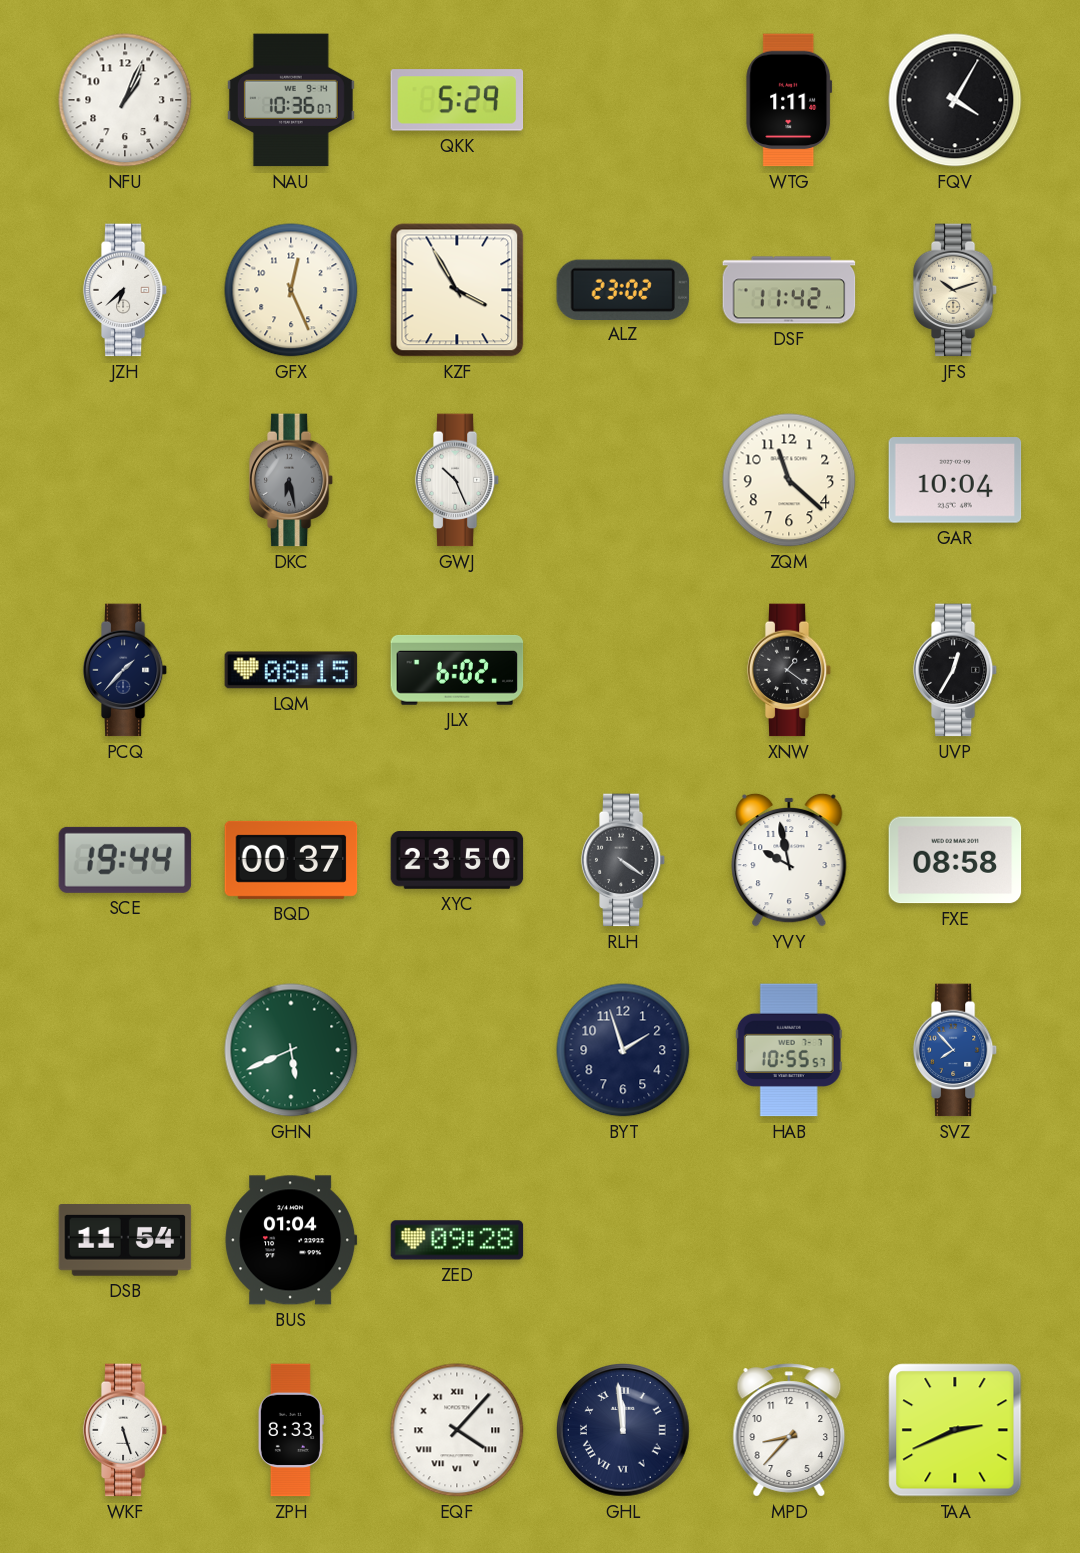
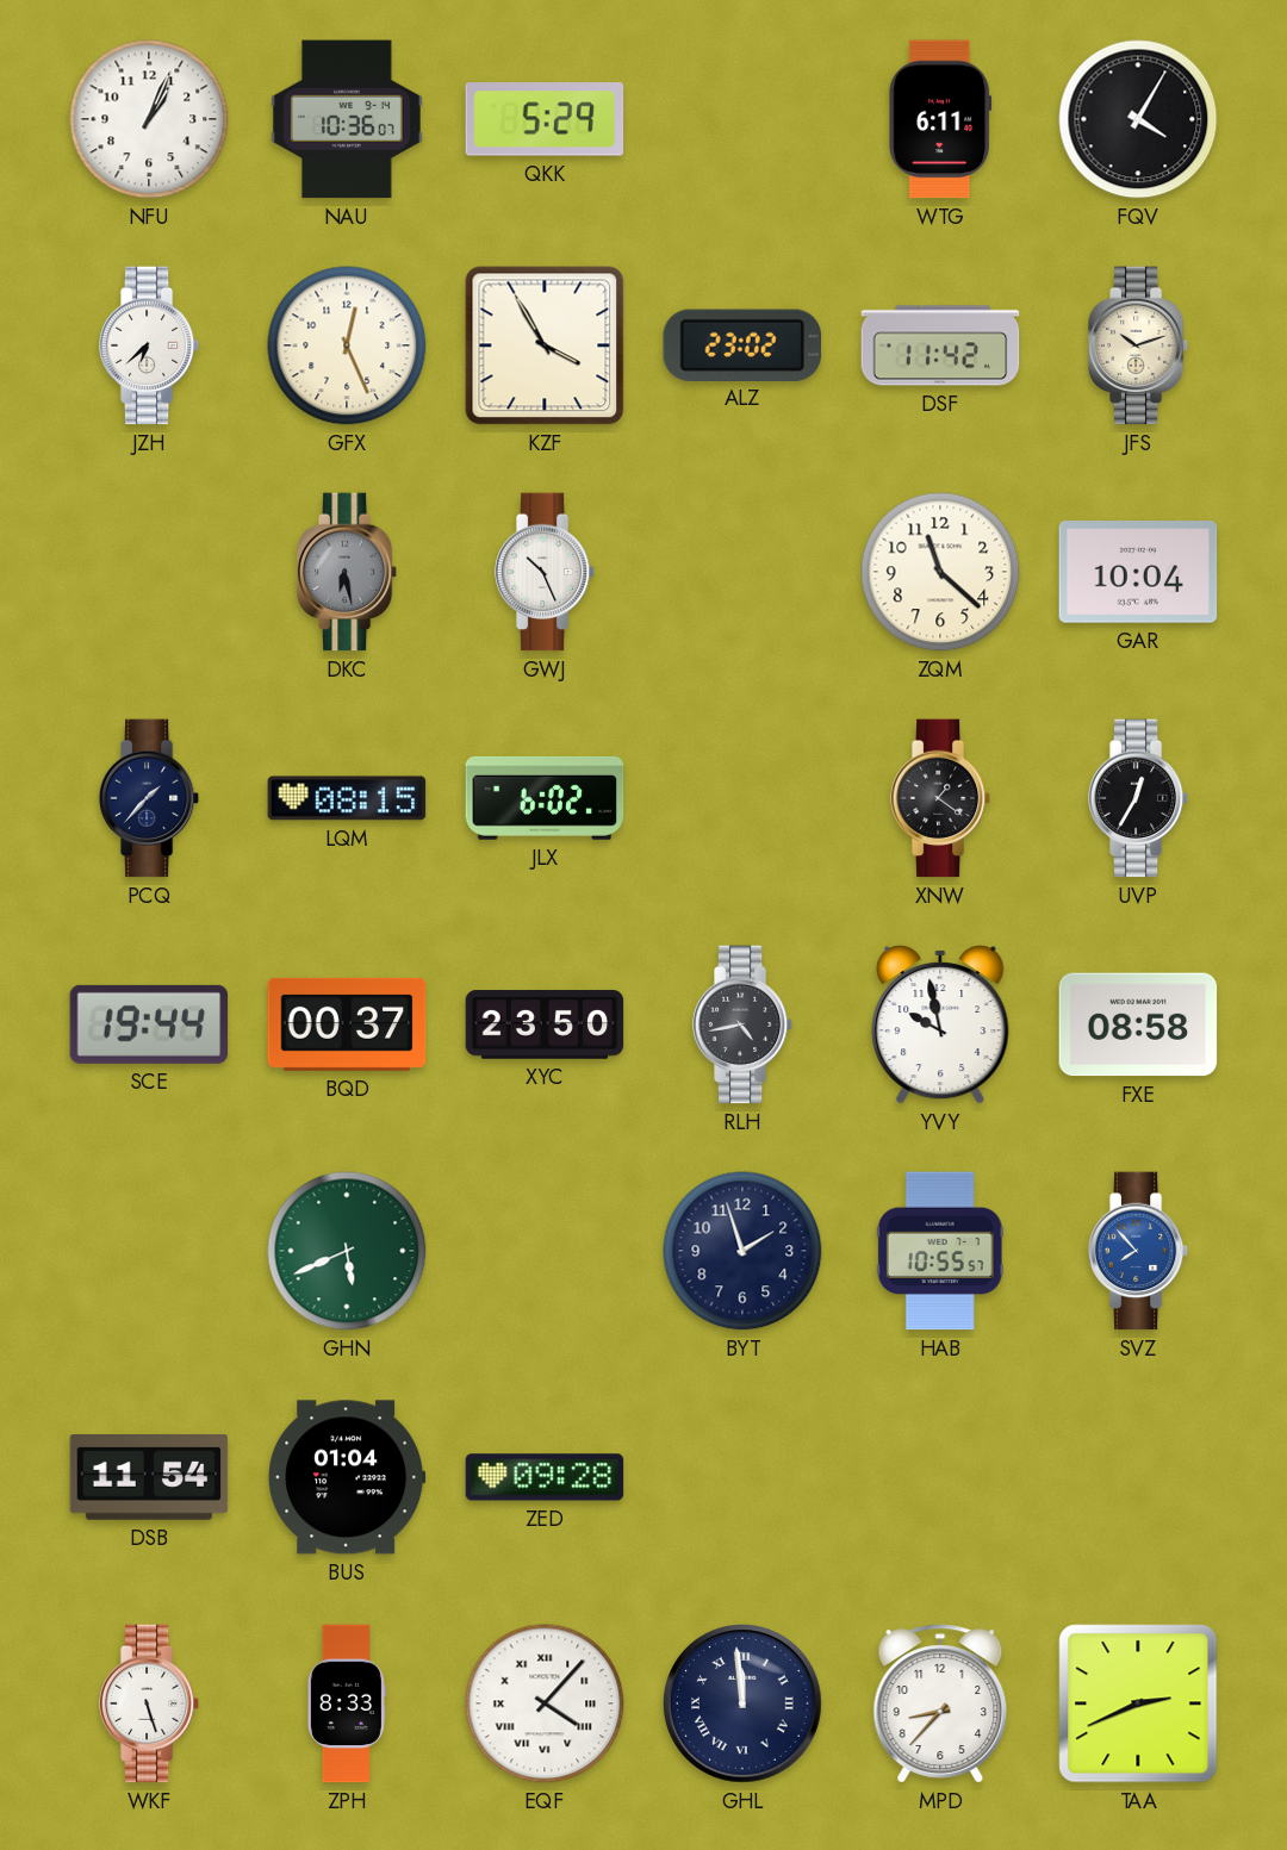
WTG: 1:11 -> 6:11 (940, 119)
RLH: 4:21 -> 4:43 (742, 1024)
